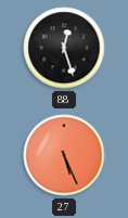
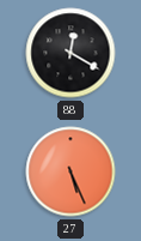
88: 12:27 -> 12:20 (70, 53)
